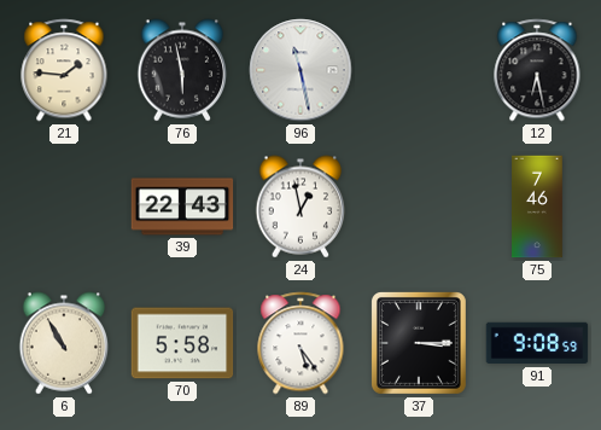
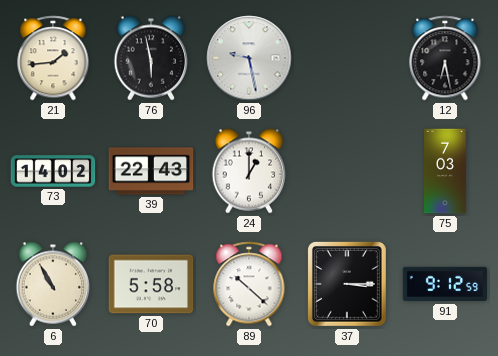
21: 1:46 -> 1:44 (53, 58)
96: 11:28 -> 9:28 (249, 58)
73: none -> 14:02 (53, 171)
24: 12:58 -> 1:00 (249, 171)
75: 7:46 -> 7:03 (446, 171)
89: 5:24 -> 10:22 (249, 284)
91: 9:08 -> 9:12 (445, 284)
